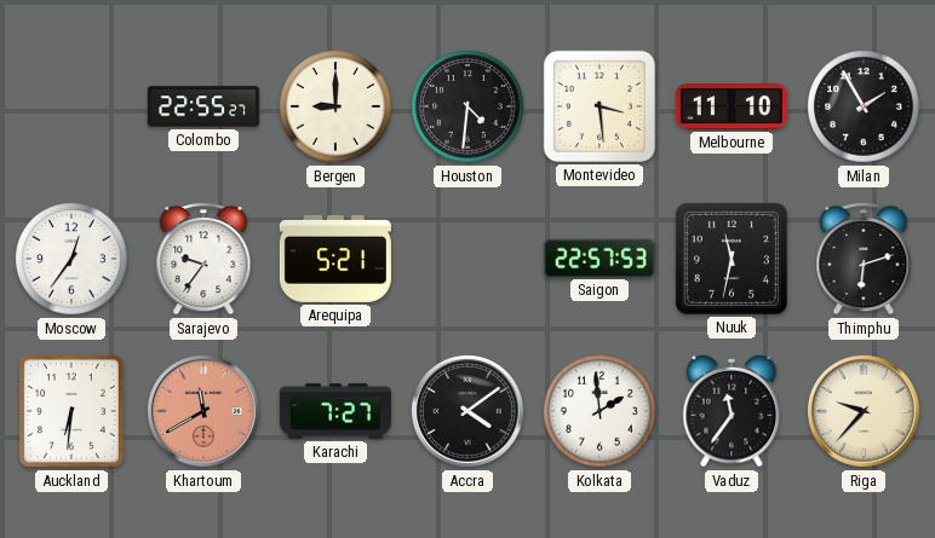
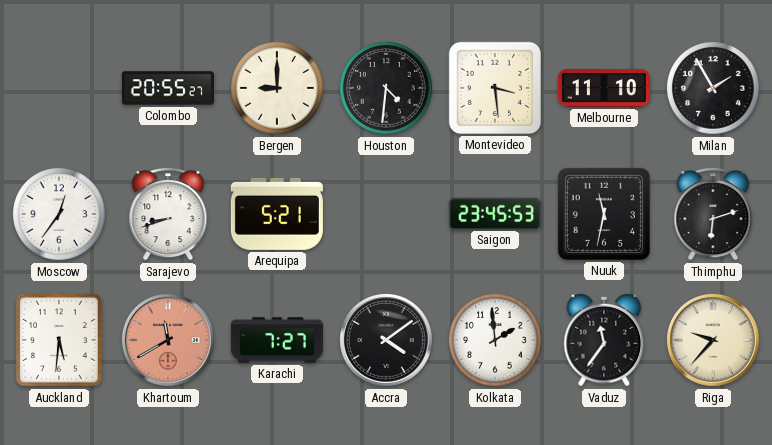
Colombo: 22:55 -> 20:55 (168, 88)
Sarajevo: 9:36 -> 8:42 (168, 215)
Saigon: 22:57 -> 23:45 (495, 213)
Auckland: 6:31 -> 5:31 (59, 340)
